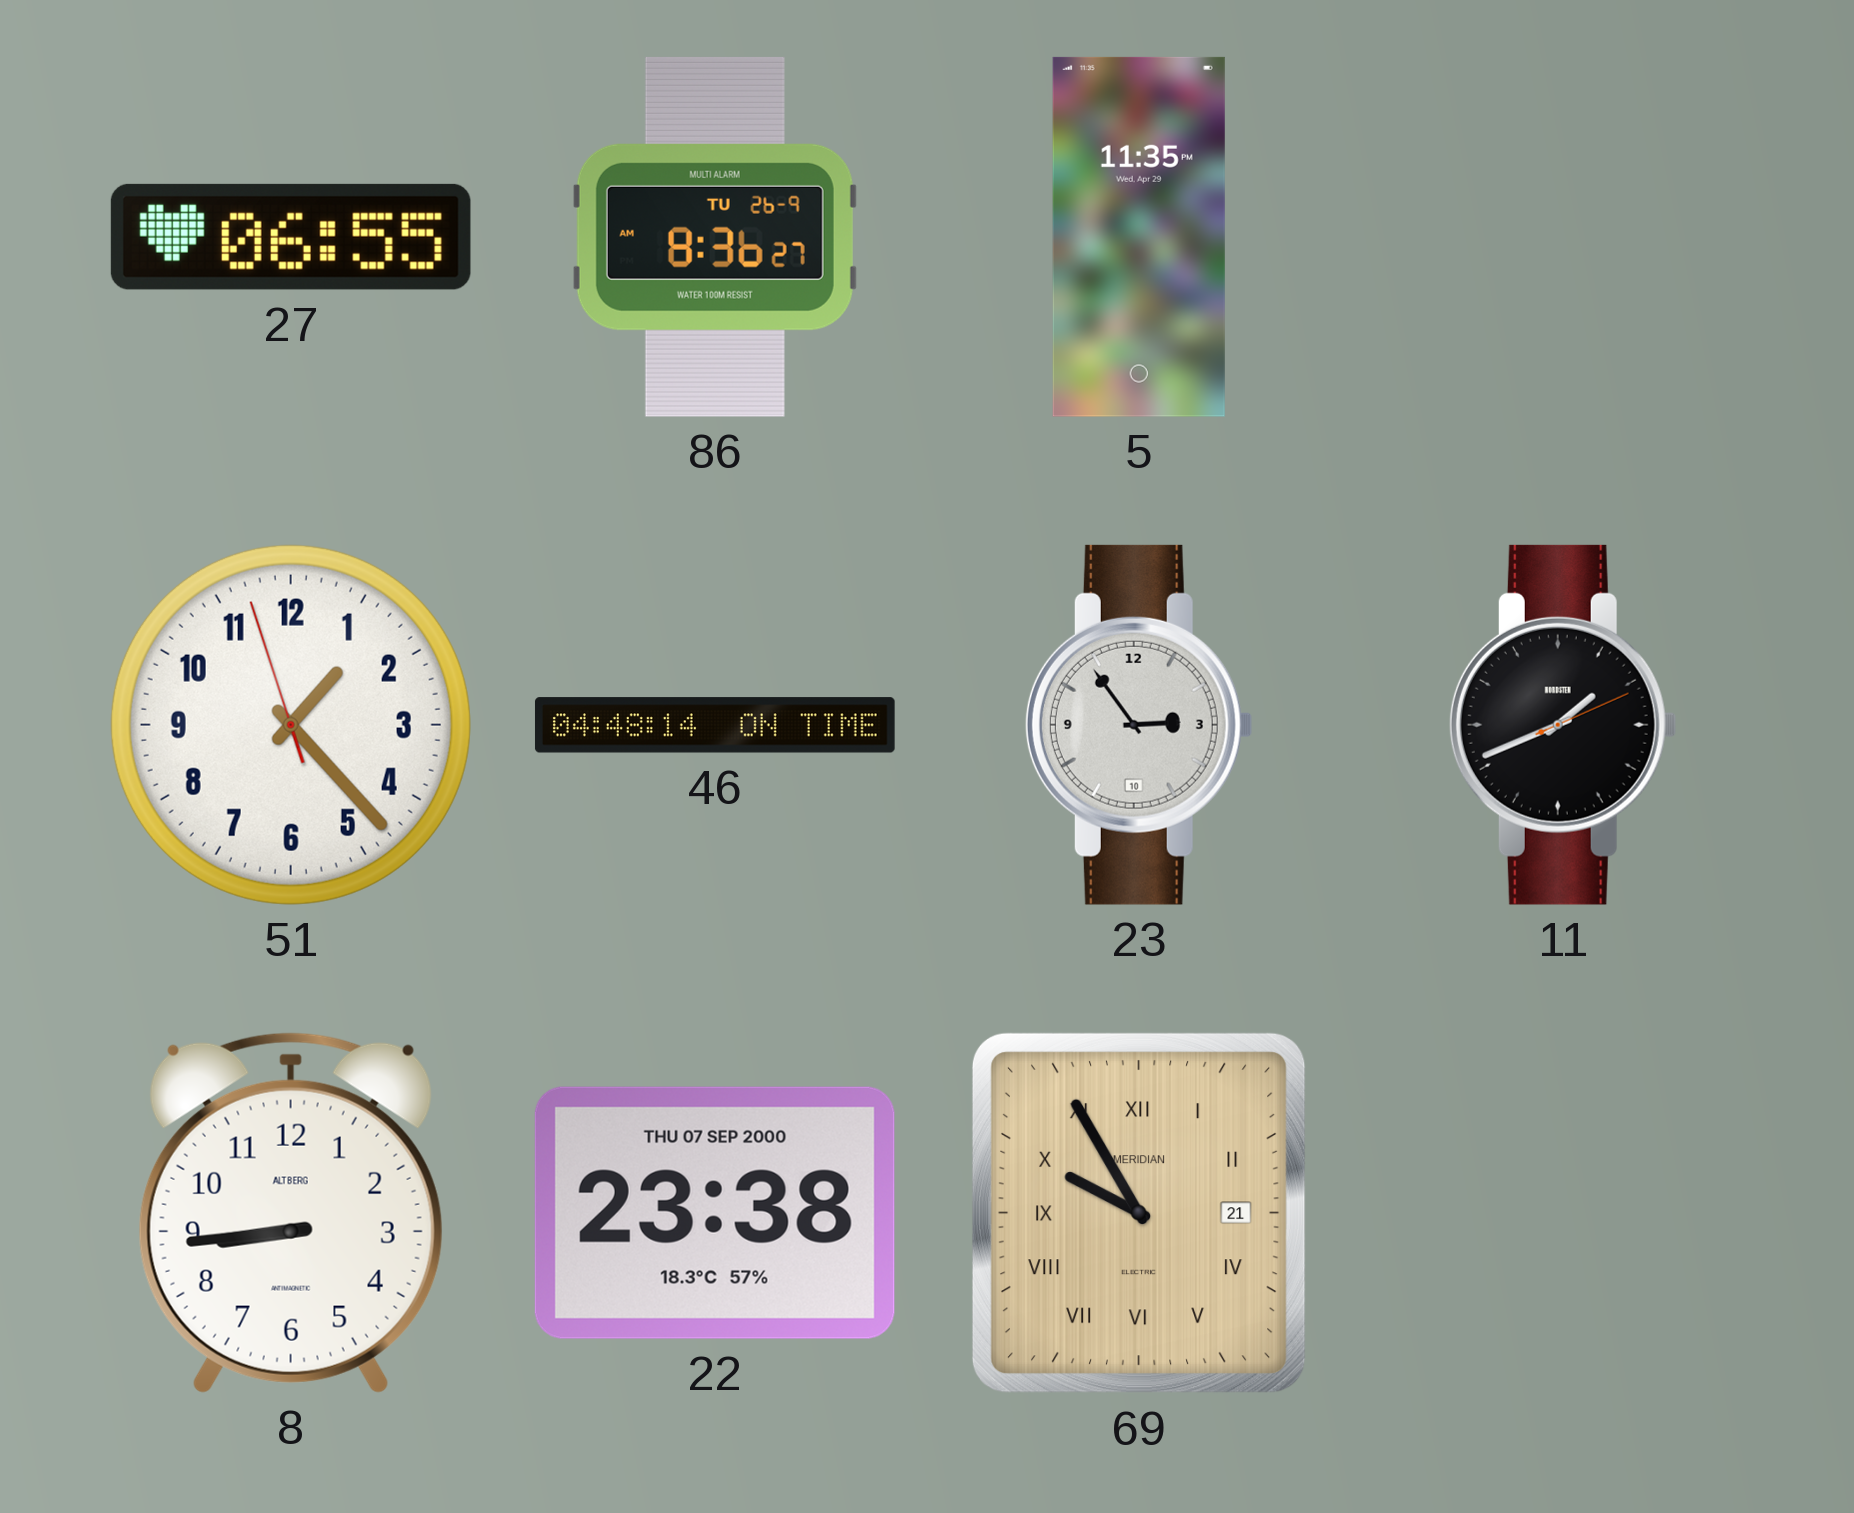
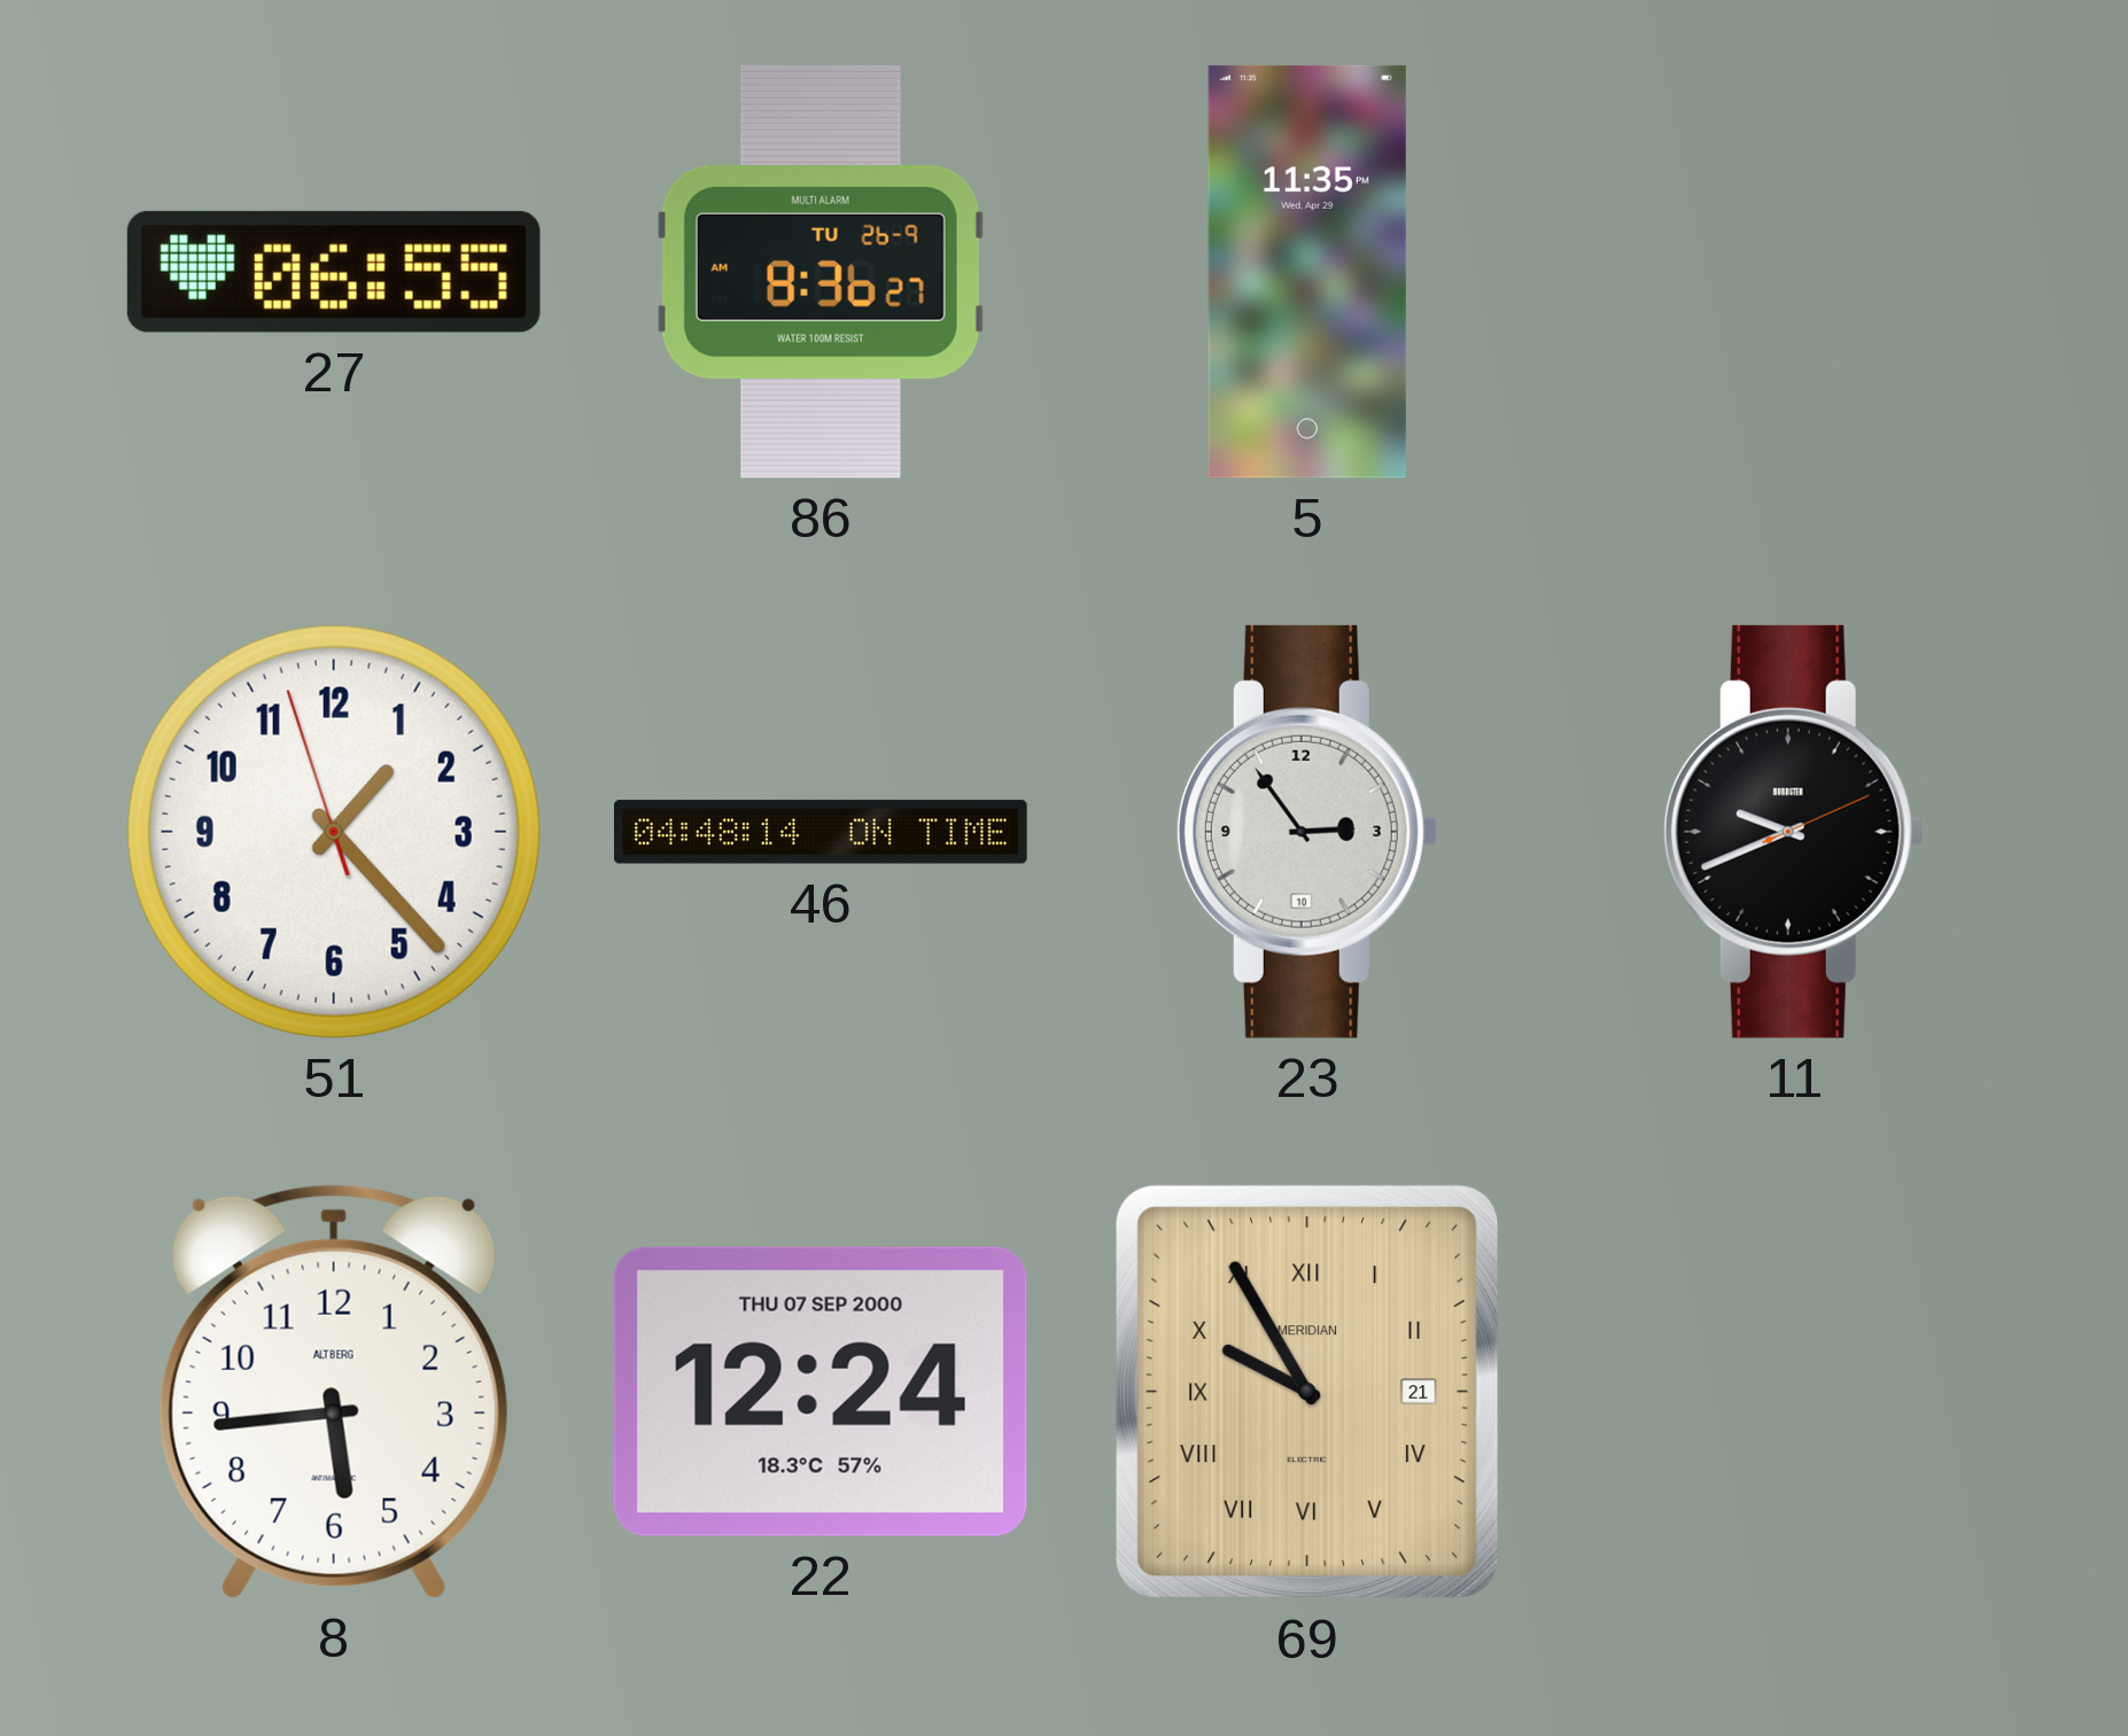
11: 1:41 -> 9:41 (1794, 832)
8: 8:44 -> 5:44 (334, 1392)
22: 23:38 -> 12:24 (821, 1392)
